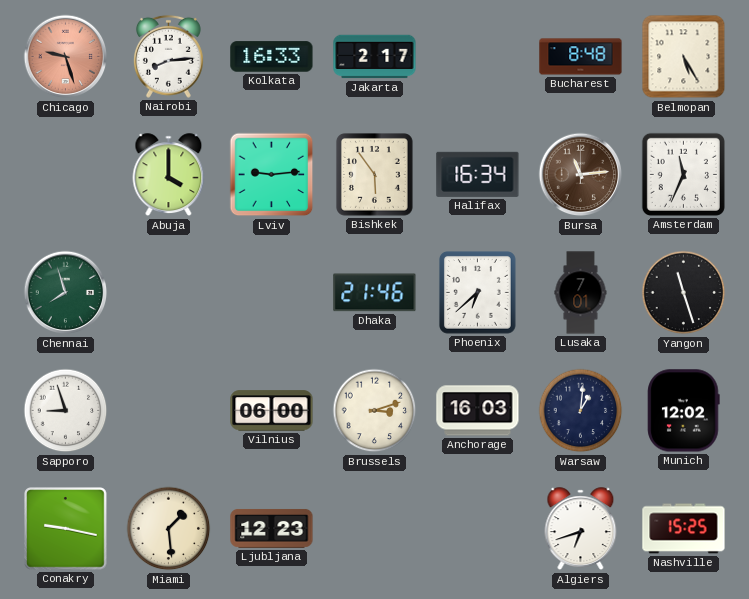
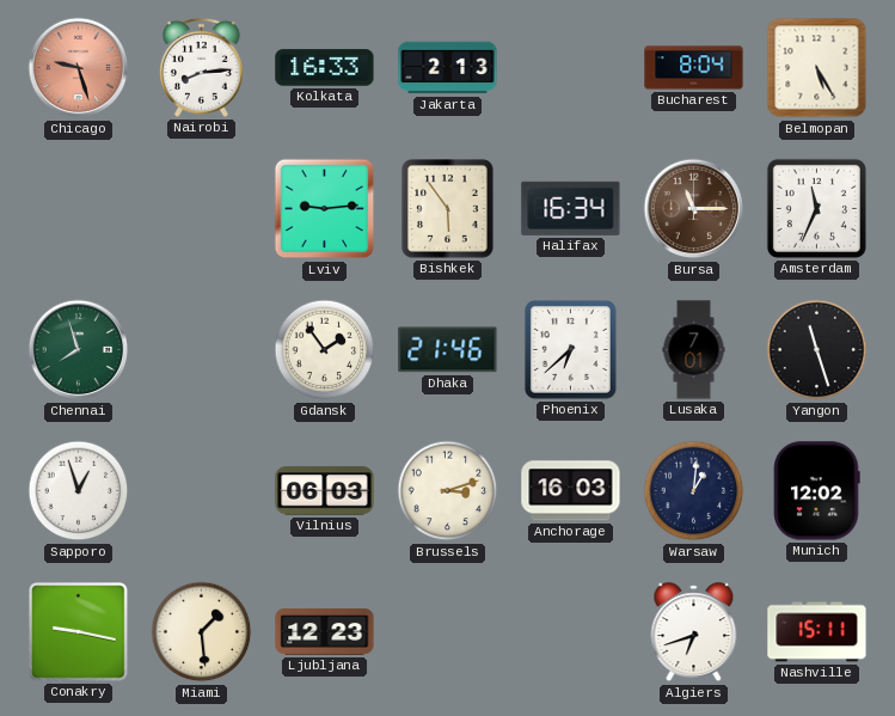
Jakarta: 2:17 -> 2:13 (448, 68)
Bucharest: 8:48 -> 8:04 (694, 68)
Abuja: 4:00 -> none (169, 175)
Bursa: 11:14 -> 11:15 (694, 209)
Gdansk: none -> 1:54 (325, 350)
Sapporo: 8:57 -> 12:57 (79, 491)
Vilnius: 06:00 -> 06:03 (325, 491)
Nashville: 15:25 -> 15:11 (817, 632)
